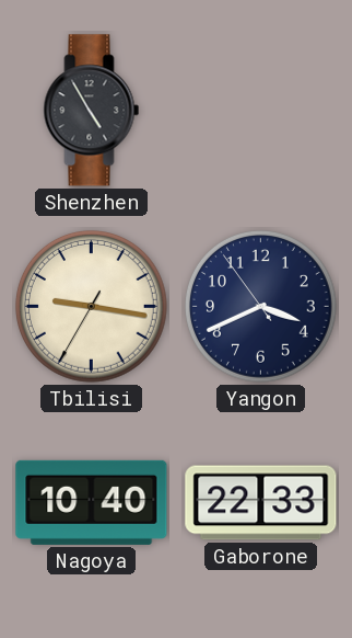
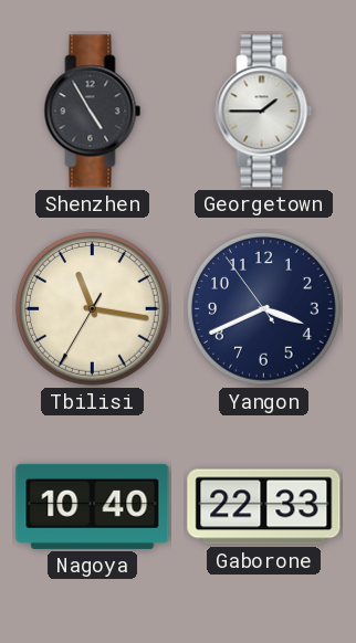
Georgetown: none -> 1:45 (264, 112)
Tbilisi: 9:16 -> 11:16 (92, 308)
